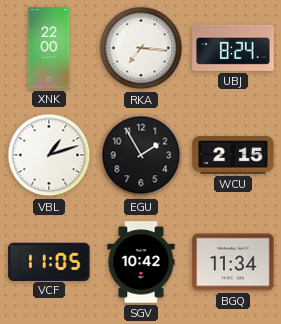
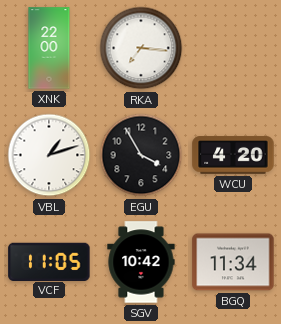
UBJ: 8:24 -> none (233, 48)
EGU: 1:55 -> 3:55 (141, 155)
WCU: 2:15 -> 4:20 (233, 155)
